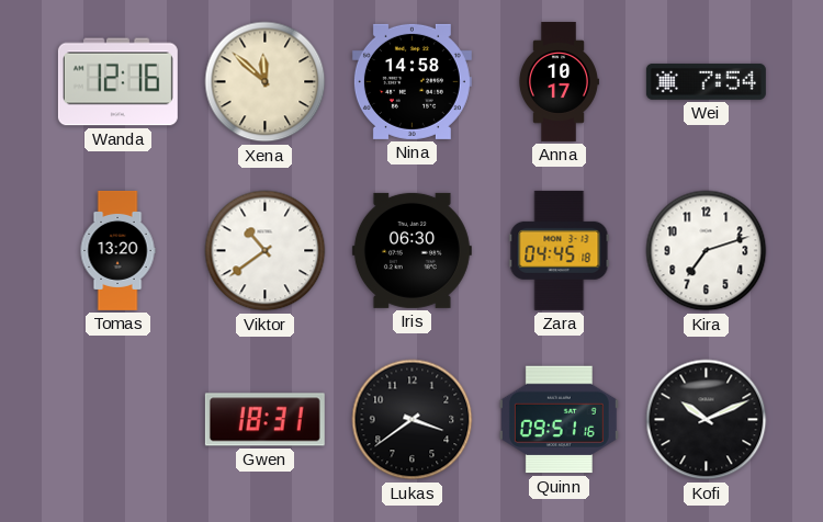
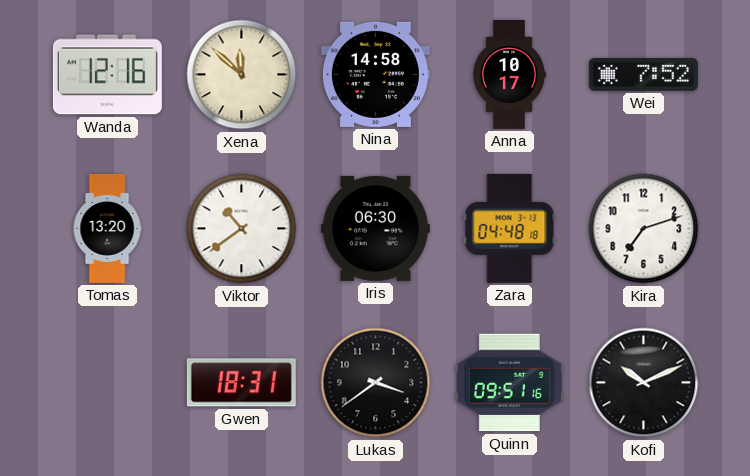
Wei: 7:54 -> 7:52 (643, 74)
Zara: 04:45 -> 04:48 (510, 228)
